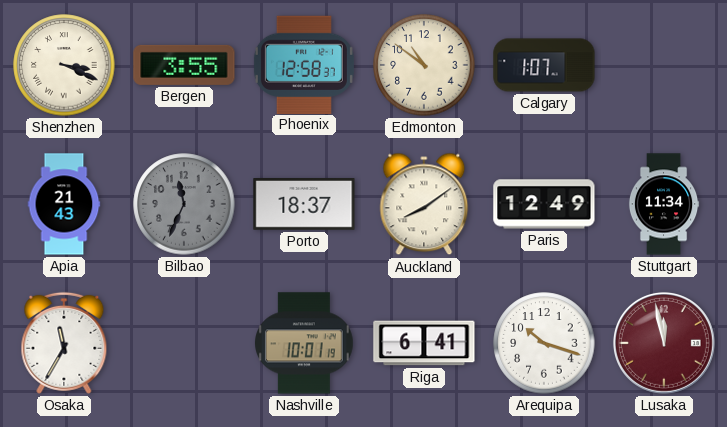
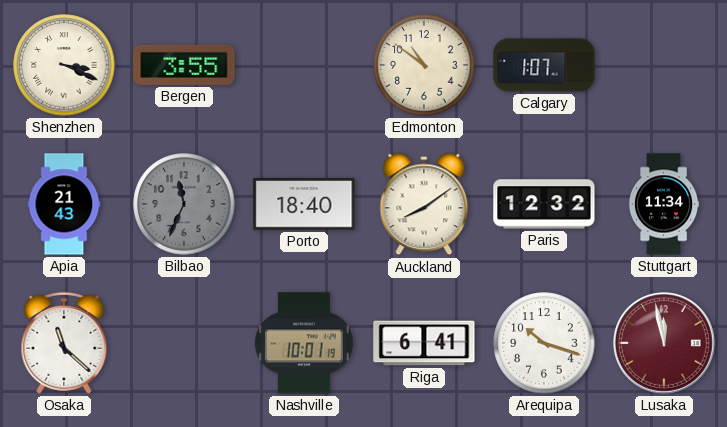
Phoenix: 12:58 -> none (304, 64)
Porto: 18:37 -> 18:40 (304, 205)
Paris: 12:49 -> 12:32 (544, 204)
Osaka: 11:35 -> 11:22 (64, 343)
